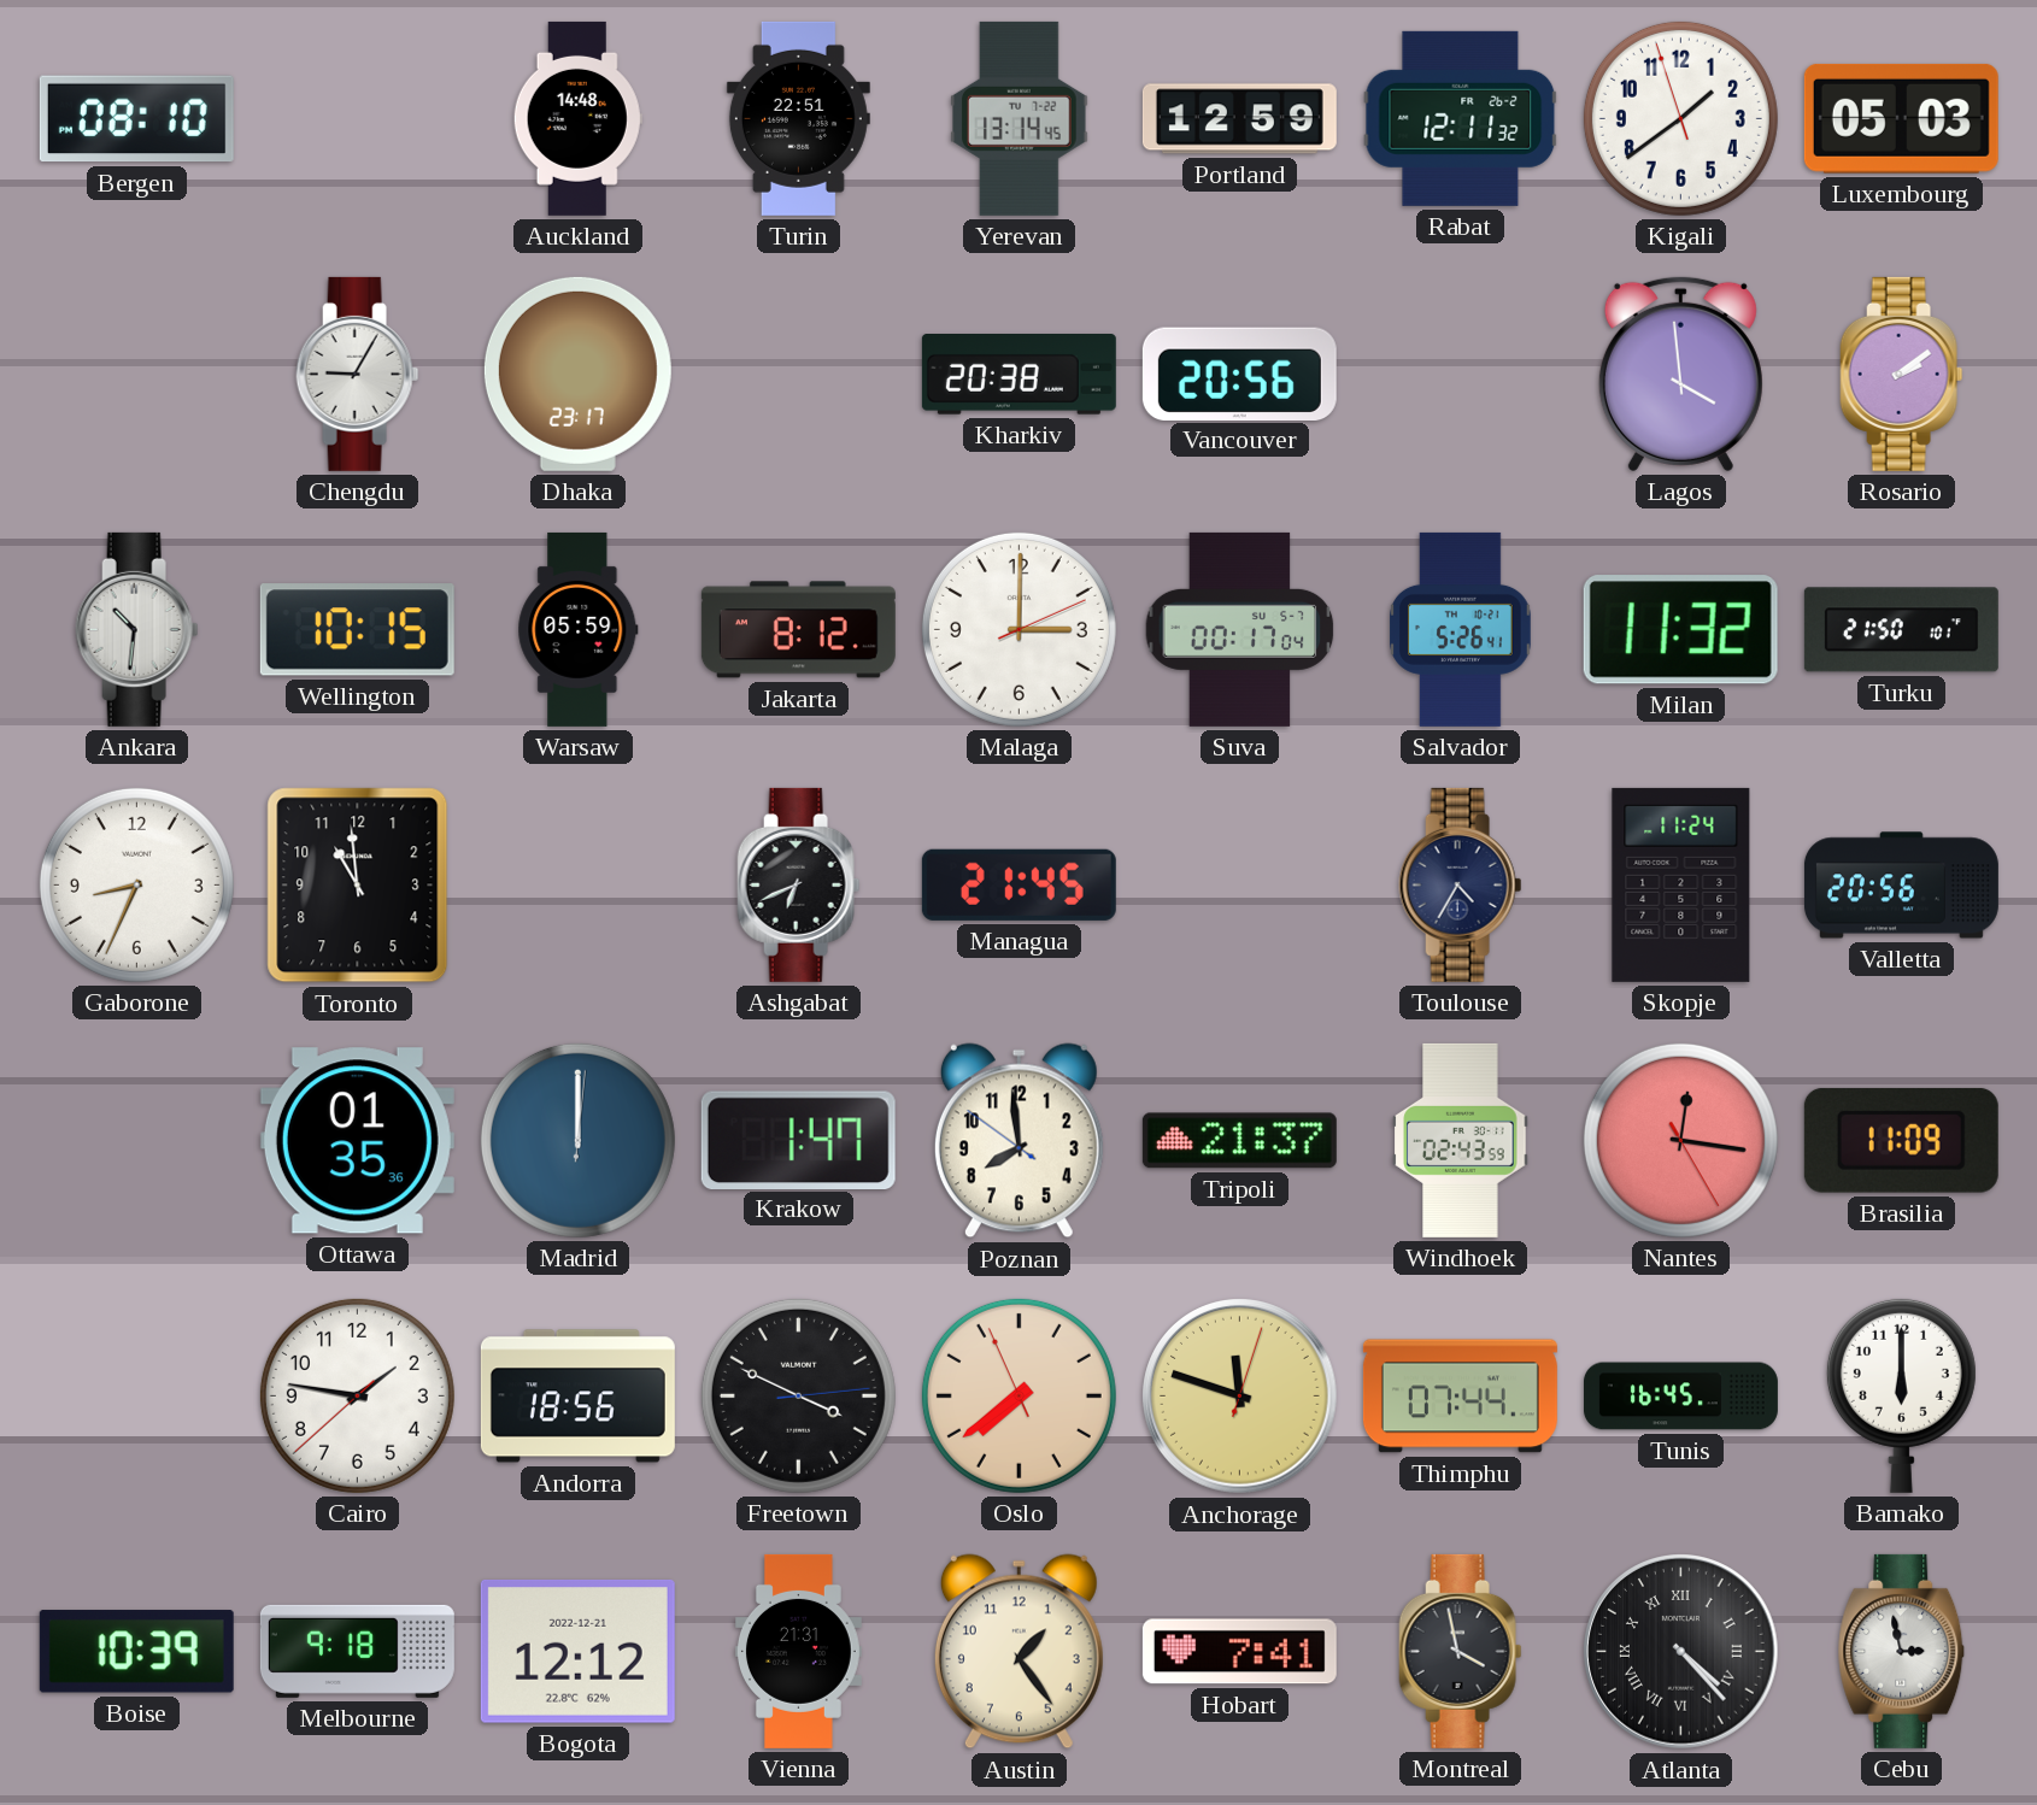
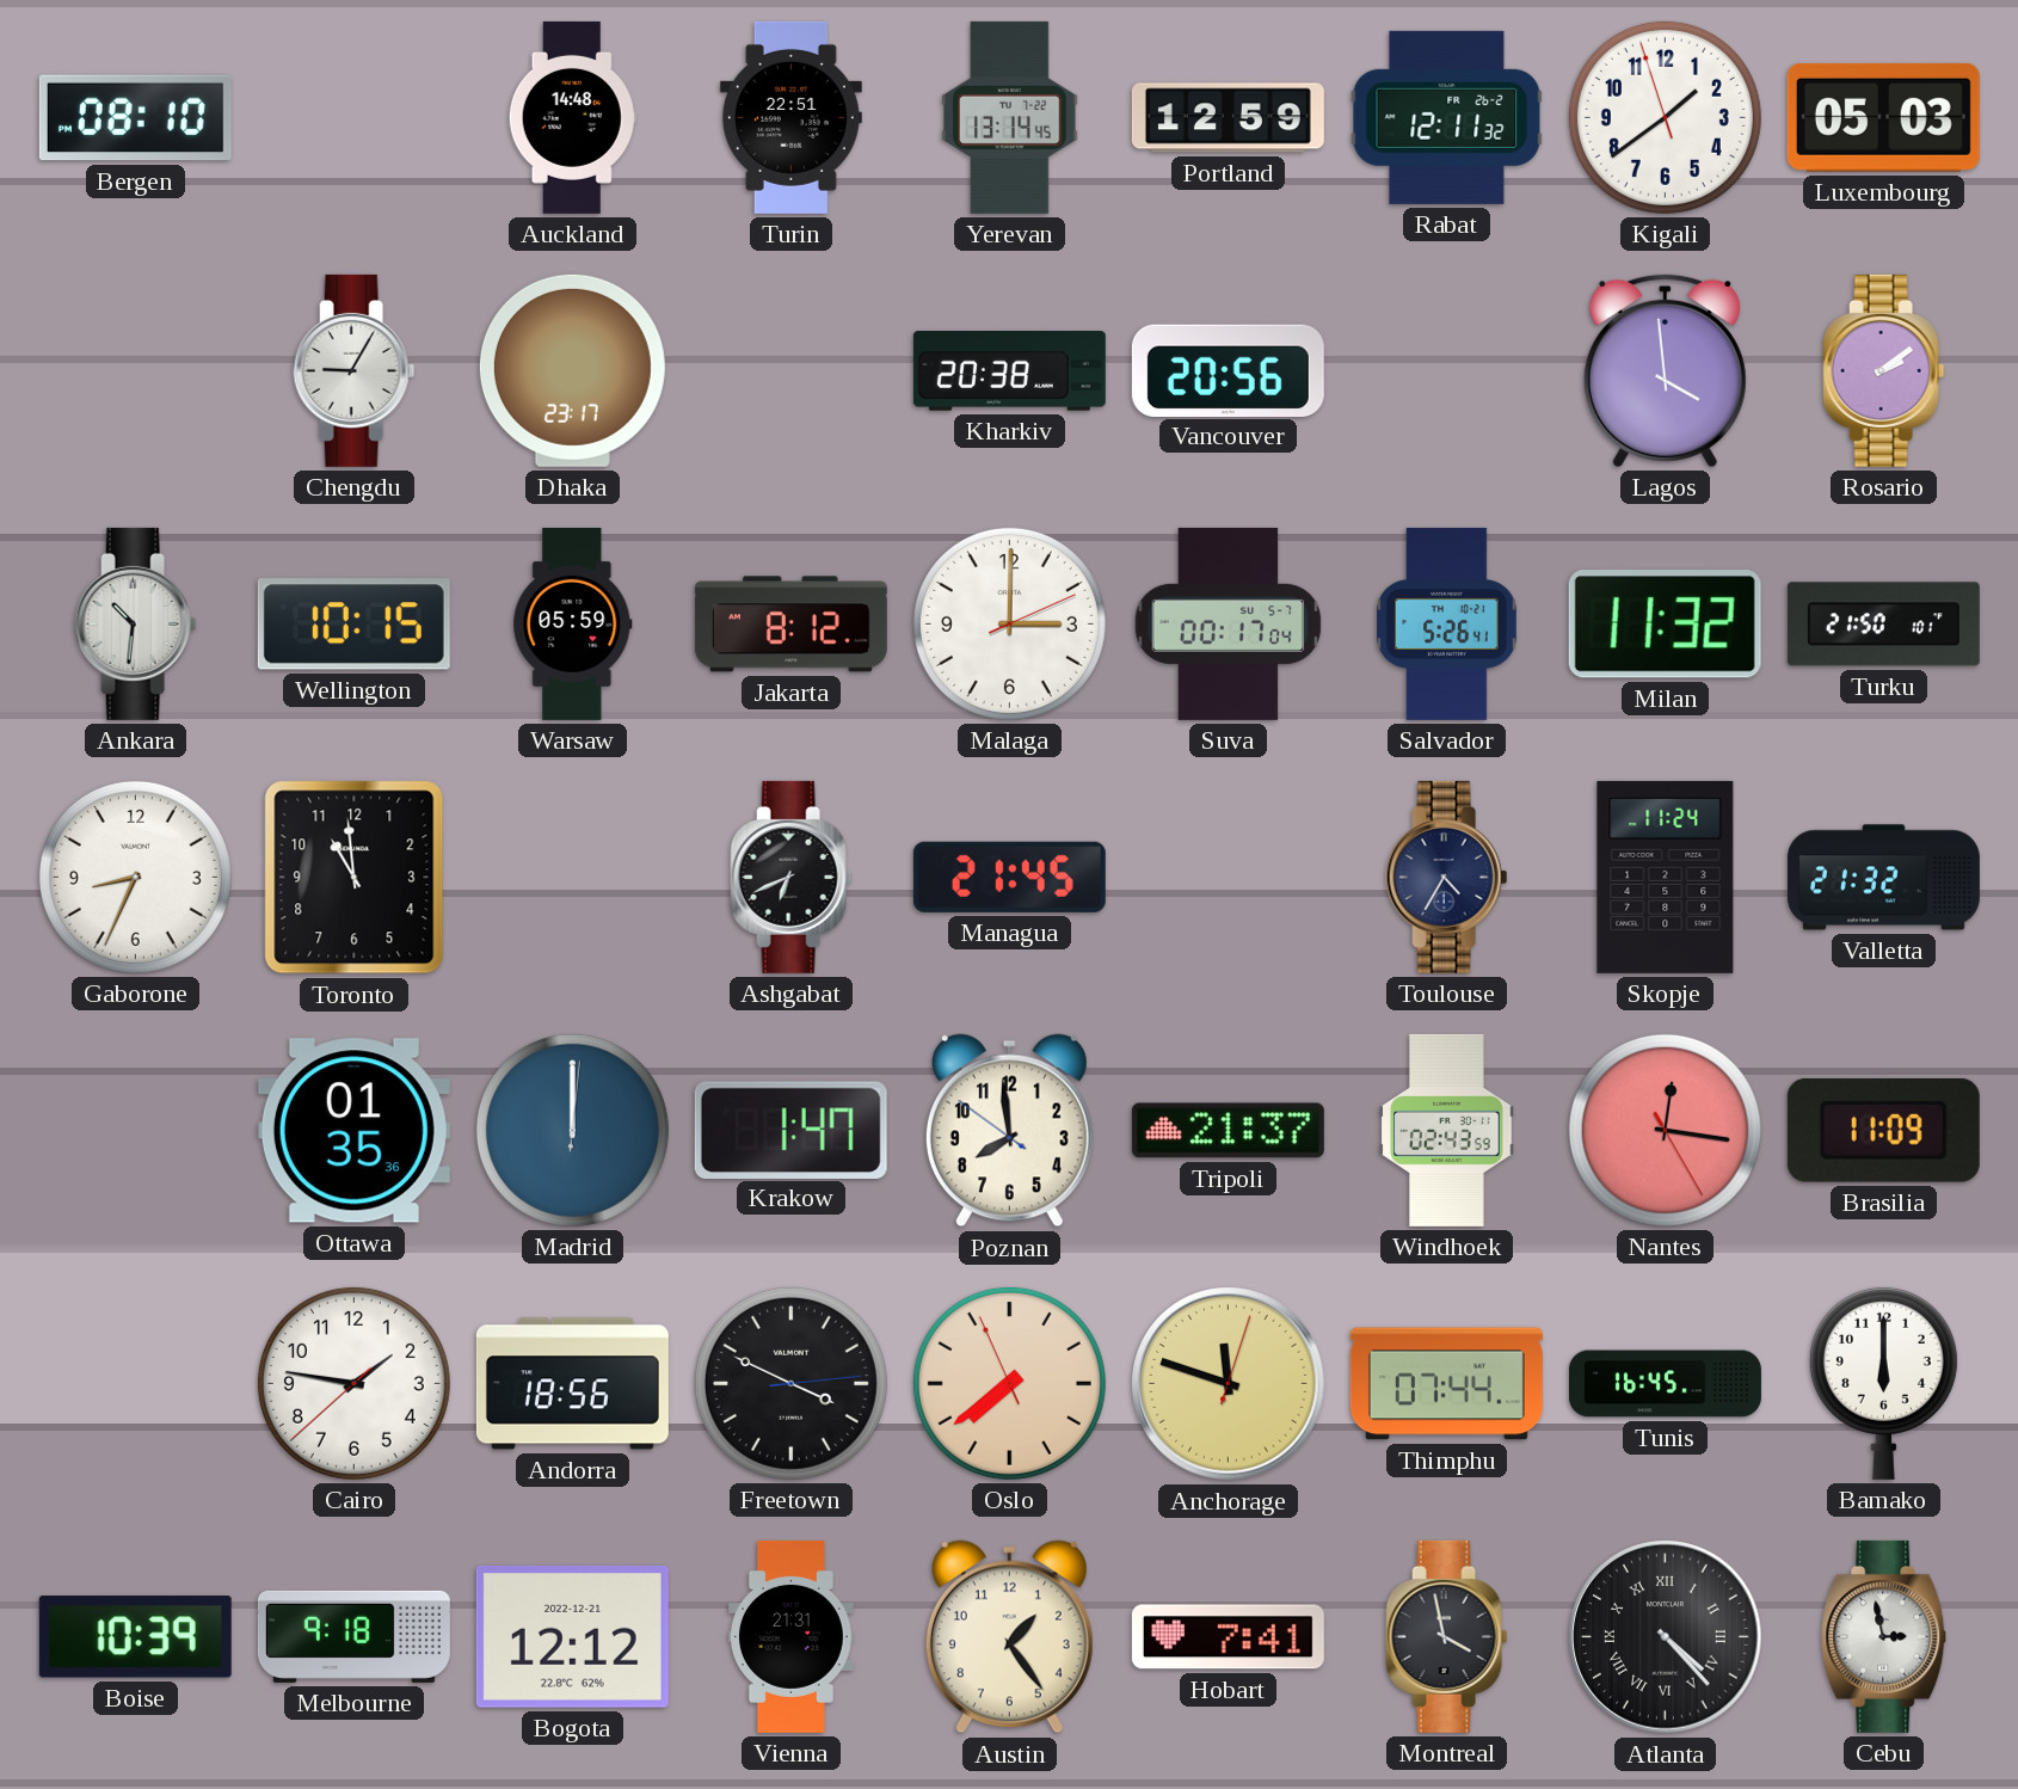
Valletta: 20:56 -> 21:32 (1883, 878)
